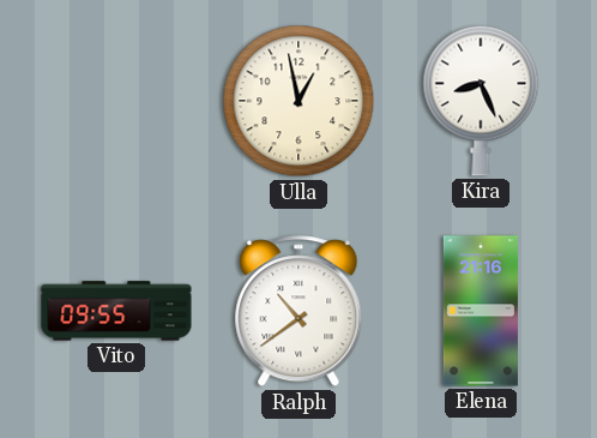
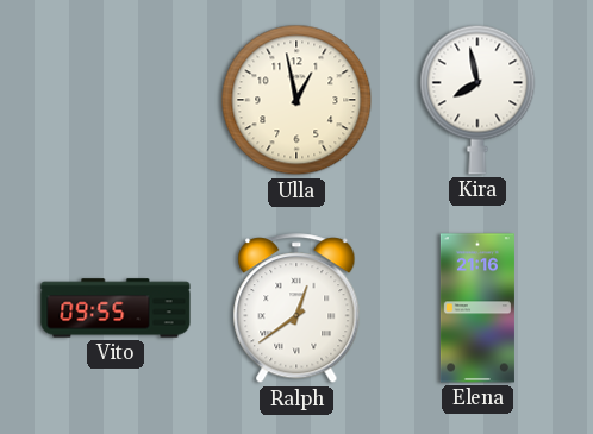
Kira: 8:26 -> 7:58 (477, 100)
Ralph: 10:39 -> 12:39 (296, 309)
